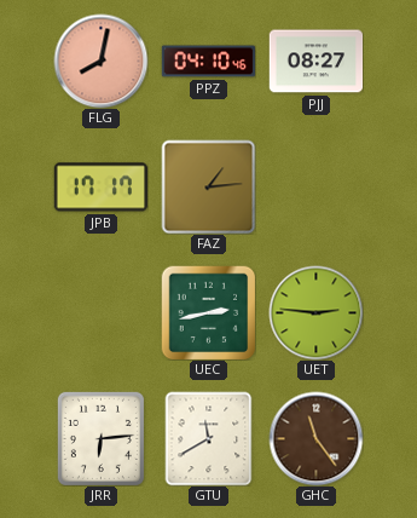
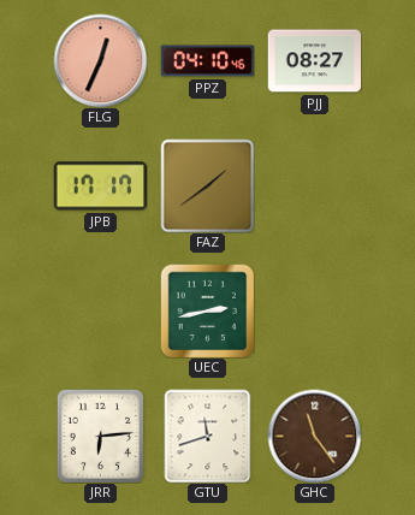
FLG: 8:02 -> 12:34 (100, 60)
FAZ: 1:14 -> 1:39 (207, 185)
UET: 2:46 -> none (315, 312)
GTU: 11:40 -> 11:42 (208, 436)
